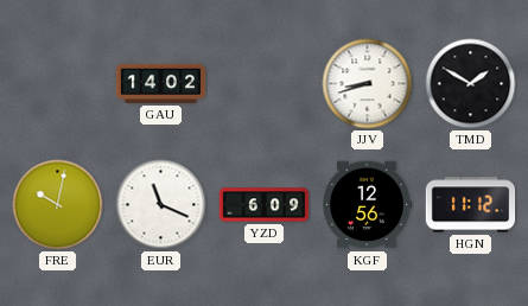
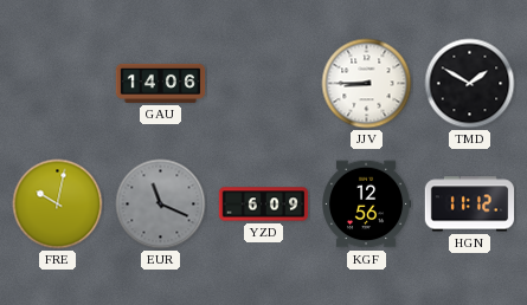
GAU: 14:02 -> 14:06 (161, 83)
JJV: 8:42 -> 8:45 (367, 84)
EUR dial: white -> grey (161, 205)
